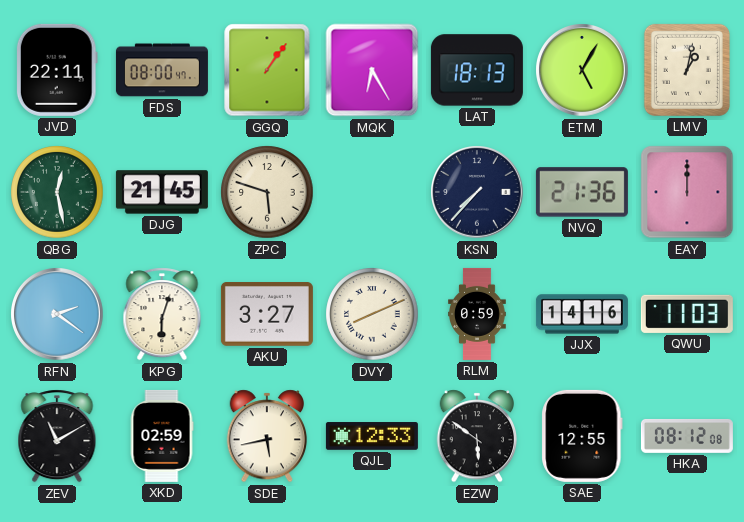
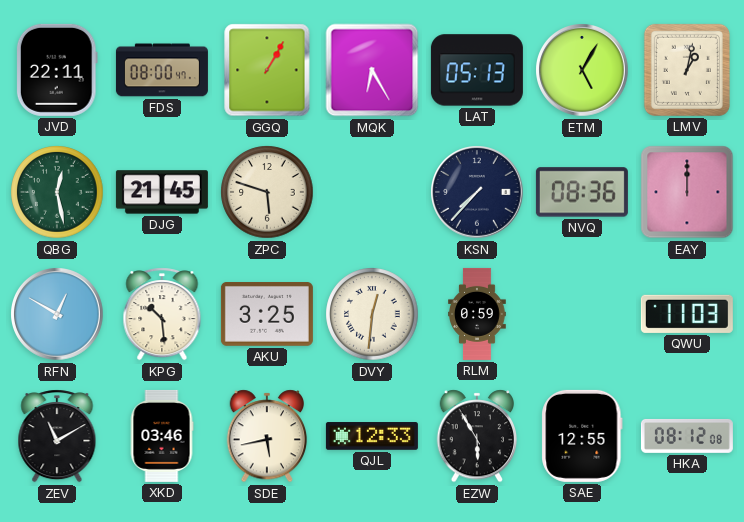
GGQ: 1:06 -> 1:05 (267, 70)
LAT: 18:13 -> 05:13 (477, 70)
NVQ: 21:36 -> 08:36 (582, 192)
RFN: 2:21 -> 12:50 (57, 314)
KPG: 6:03 -> 10:29 (162, 314)
AKU: 3:27 -> 3:25 (267, 315)
DVY: 8:11 -> 12:31 (372, 314)
JJX: 14:16 -> none (582, 314)
XKD: 02:59 -> 03:46 (162, 436)
EZW: 5:51 -> 5:55 (477, 436)
